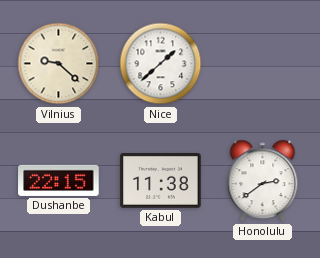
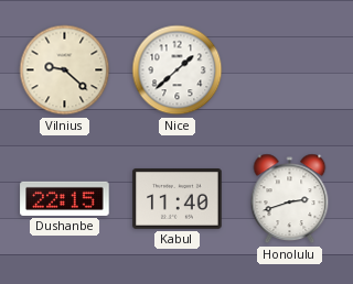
Kabul: 11:38 -> 11:40 (178, 199)
Honolulu: 2:39 -> 2:42 (290, 199)
